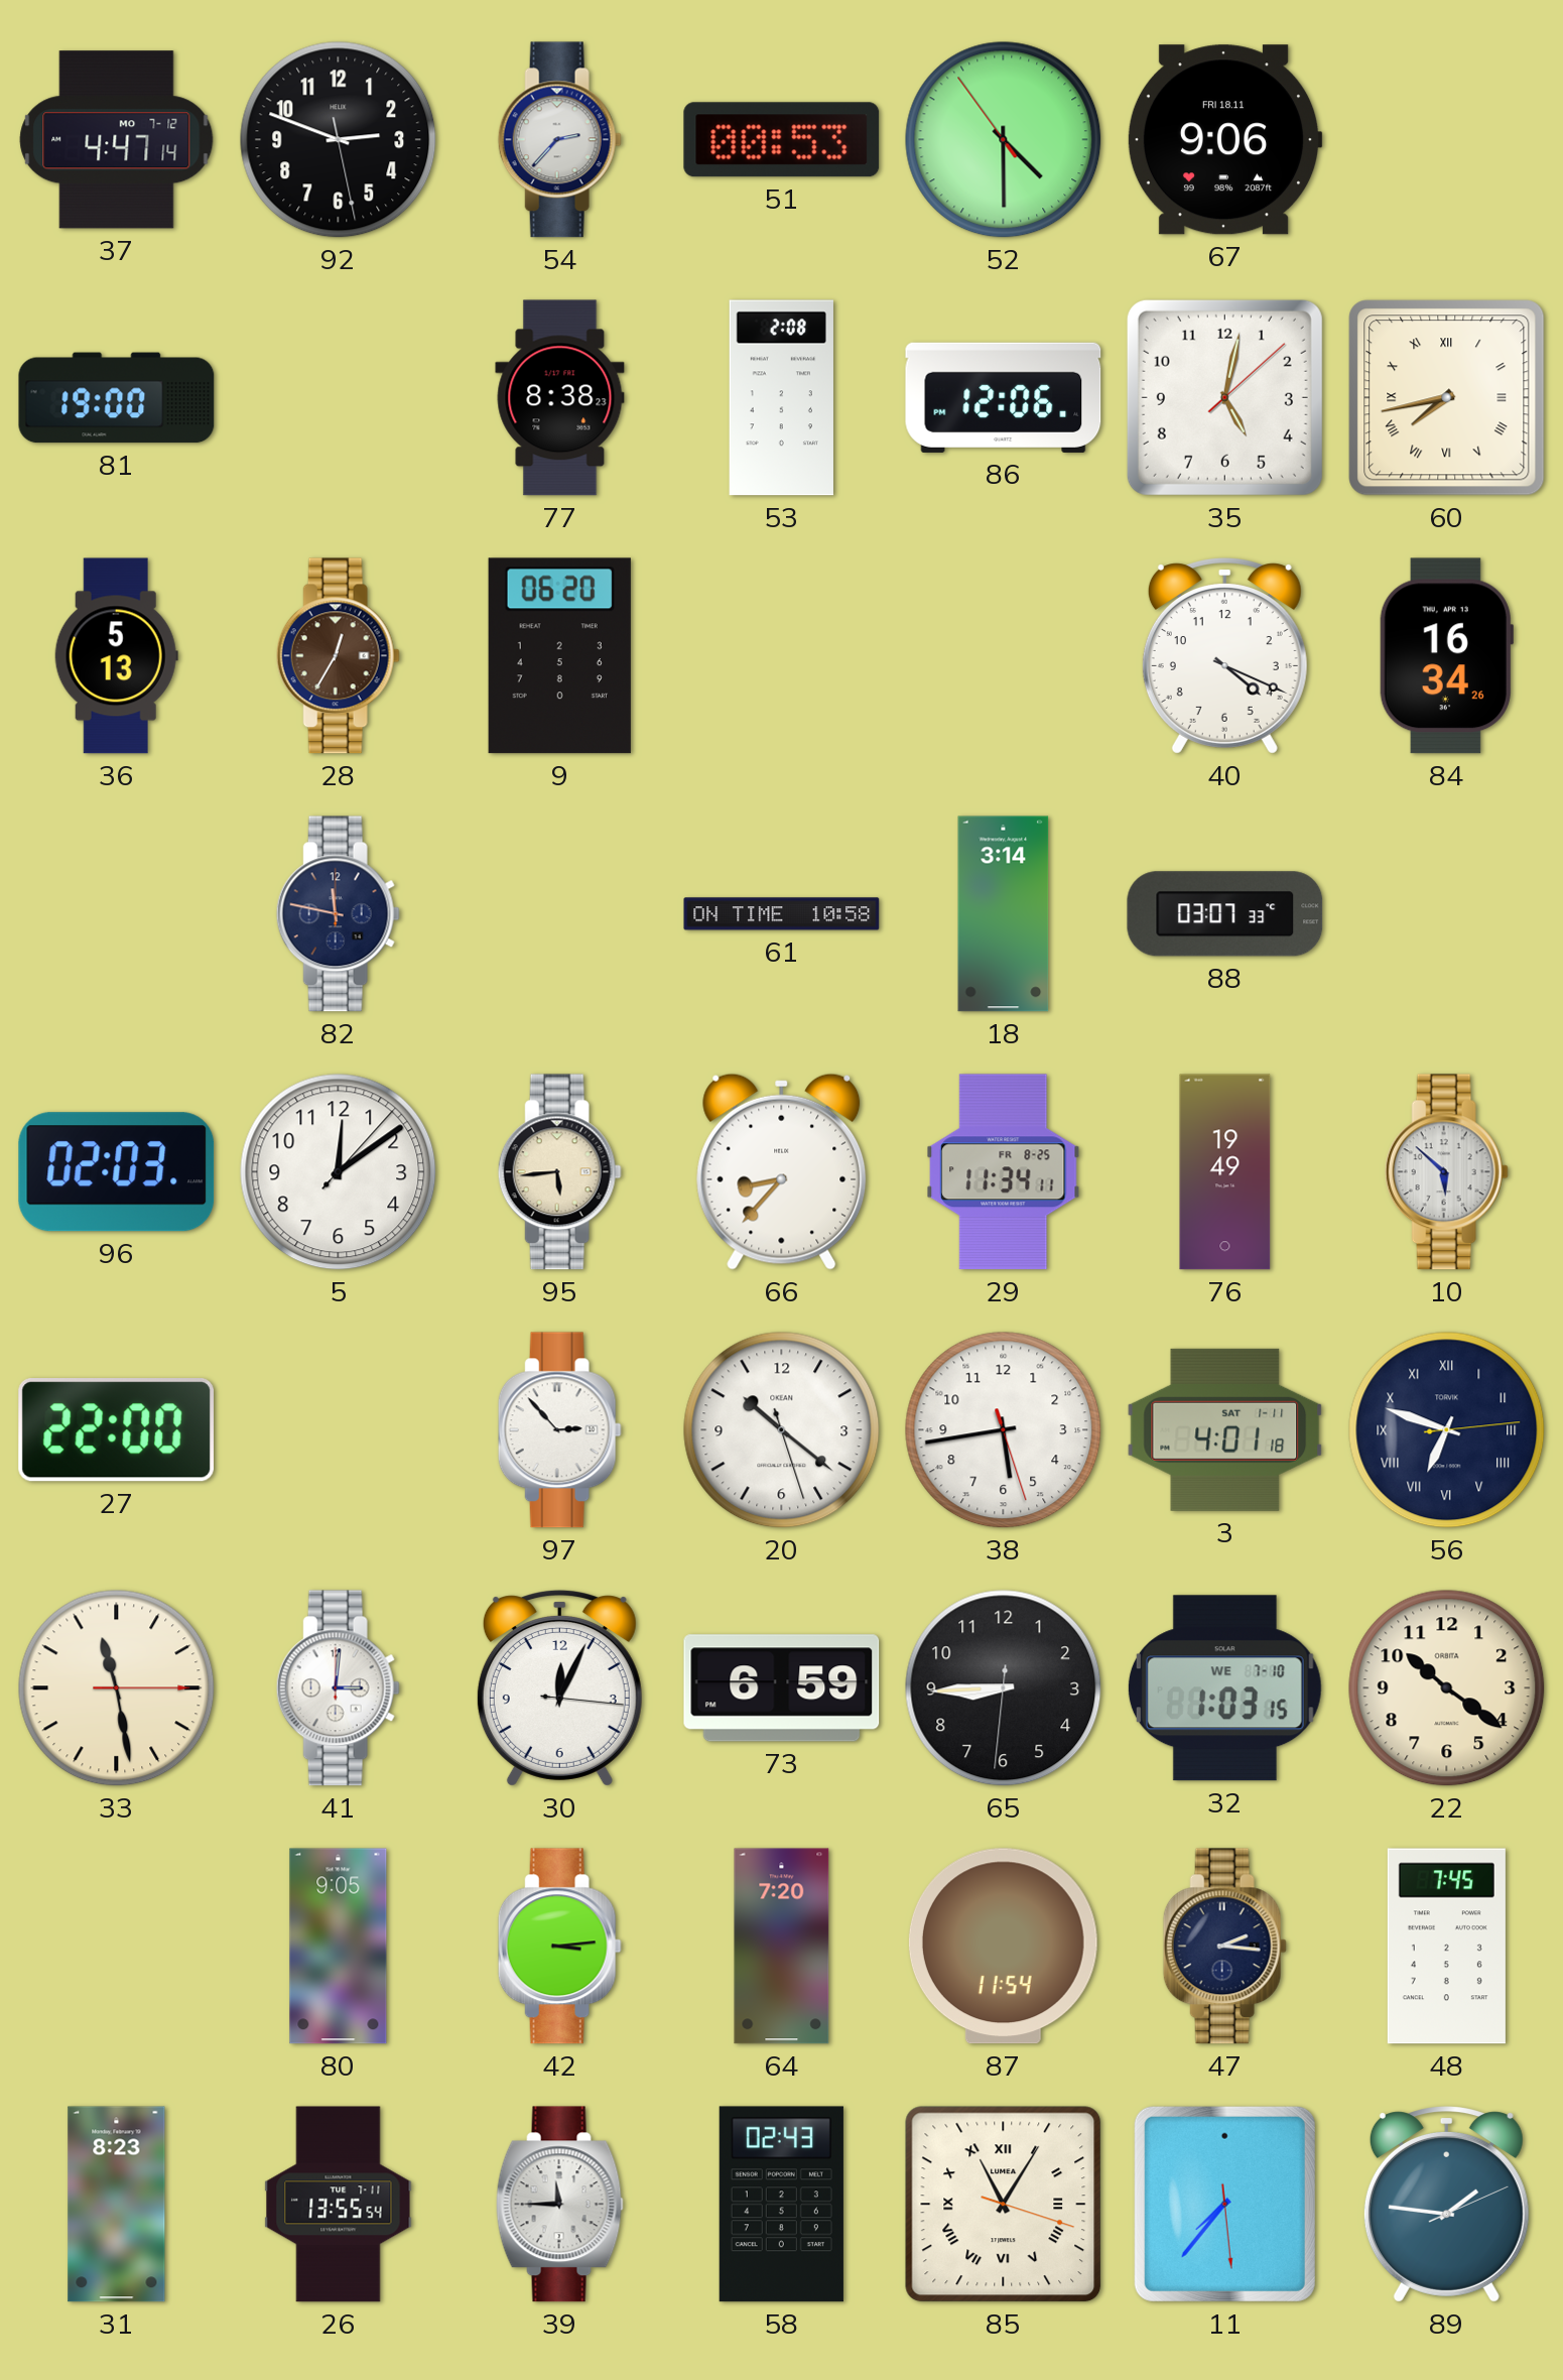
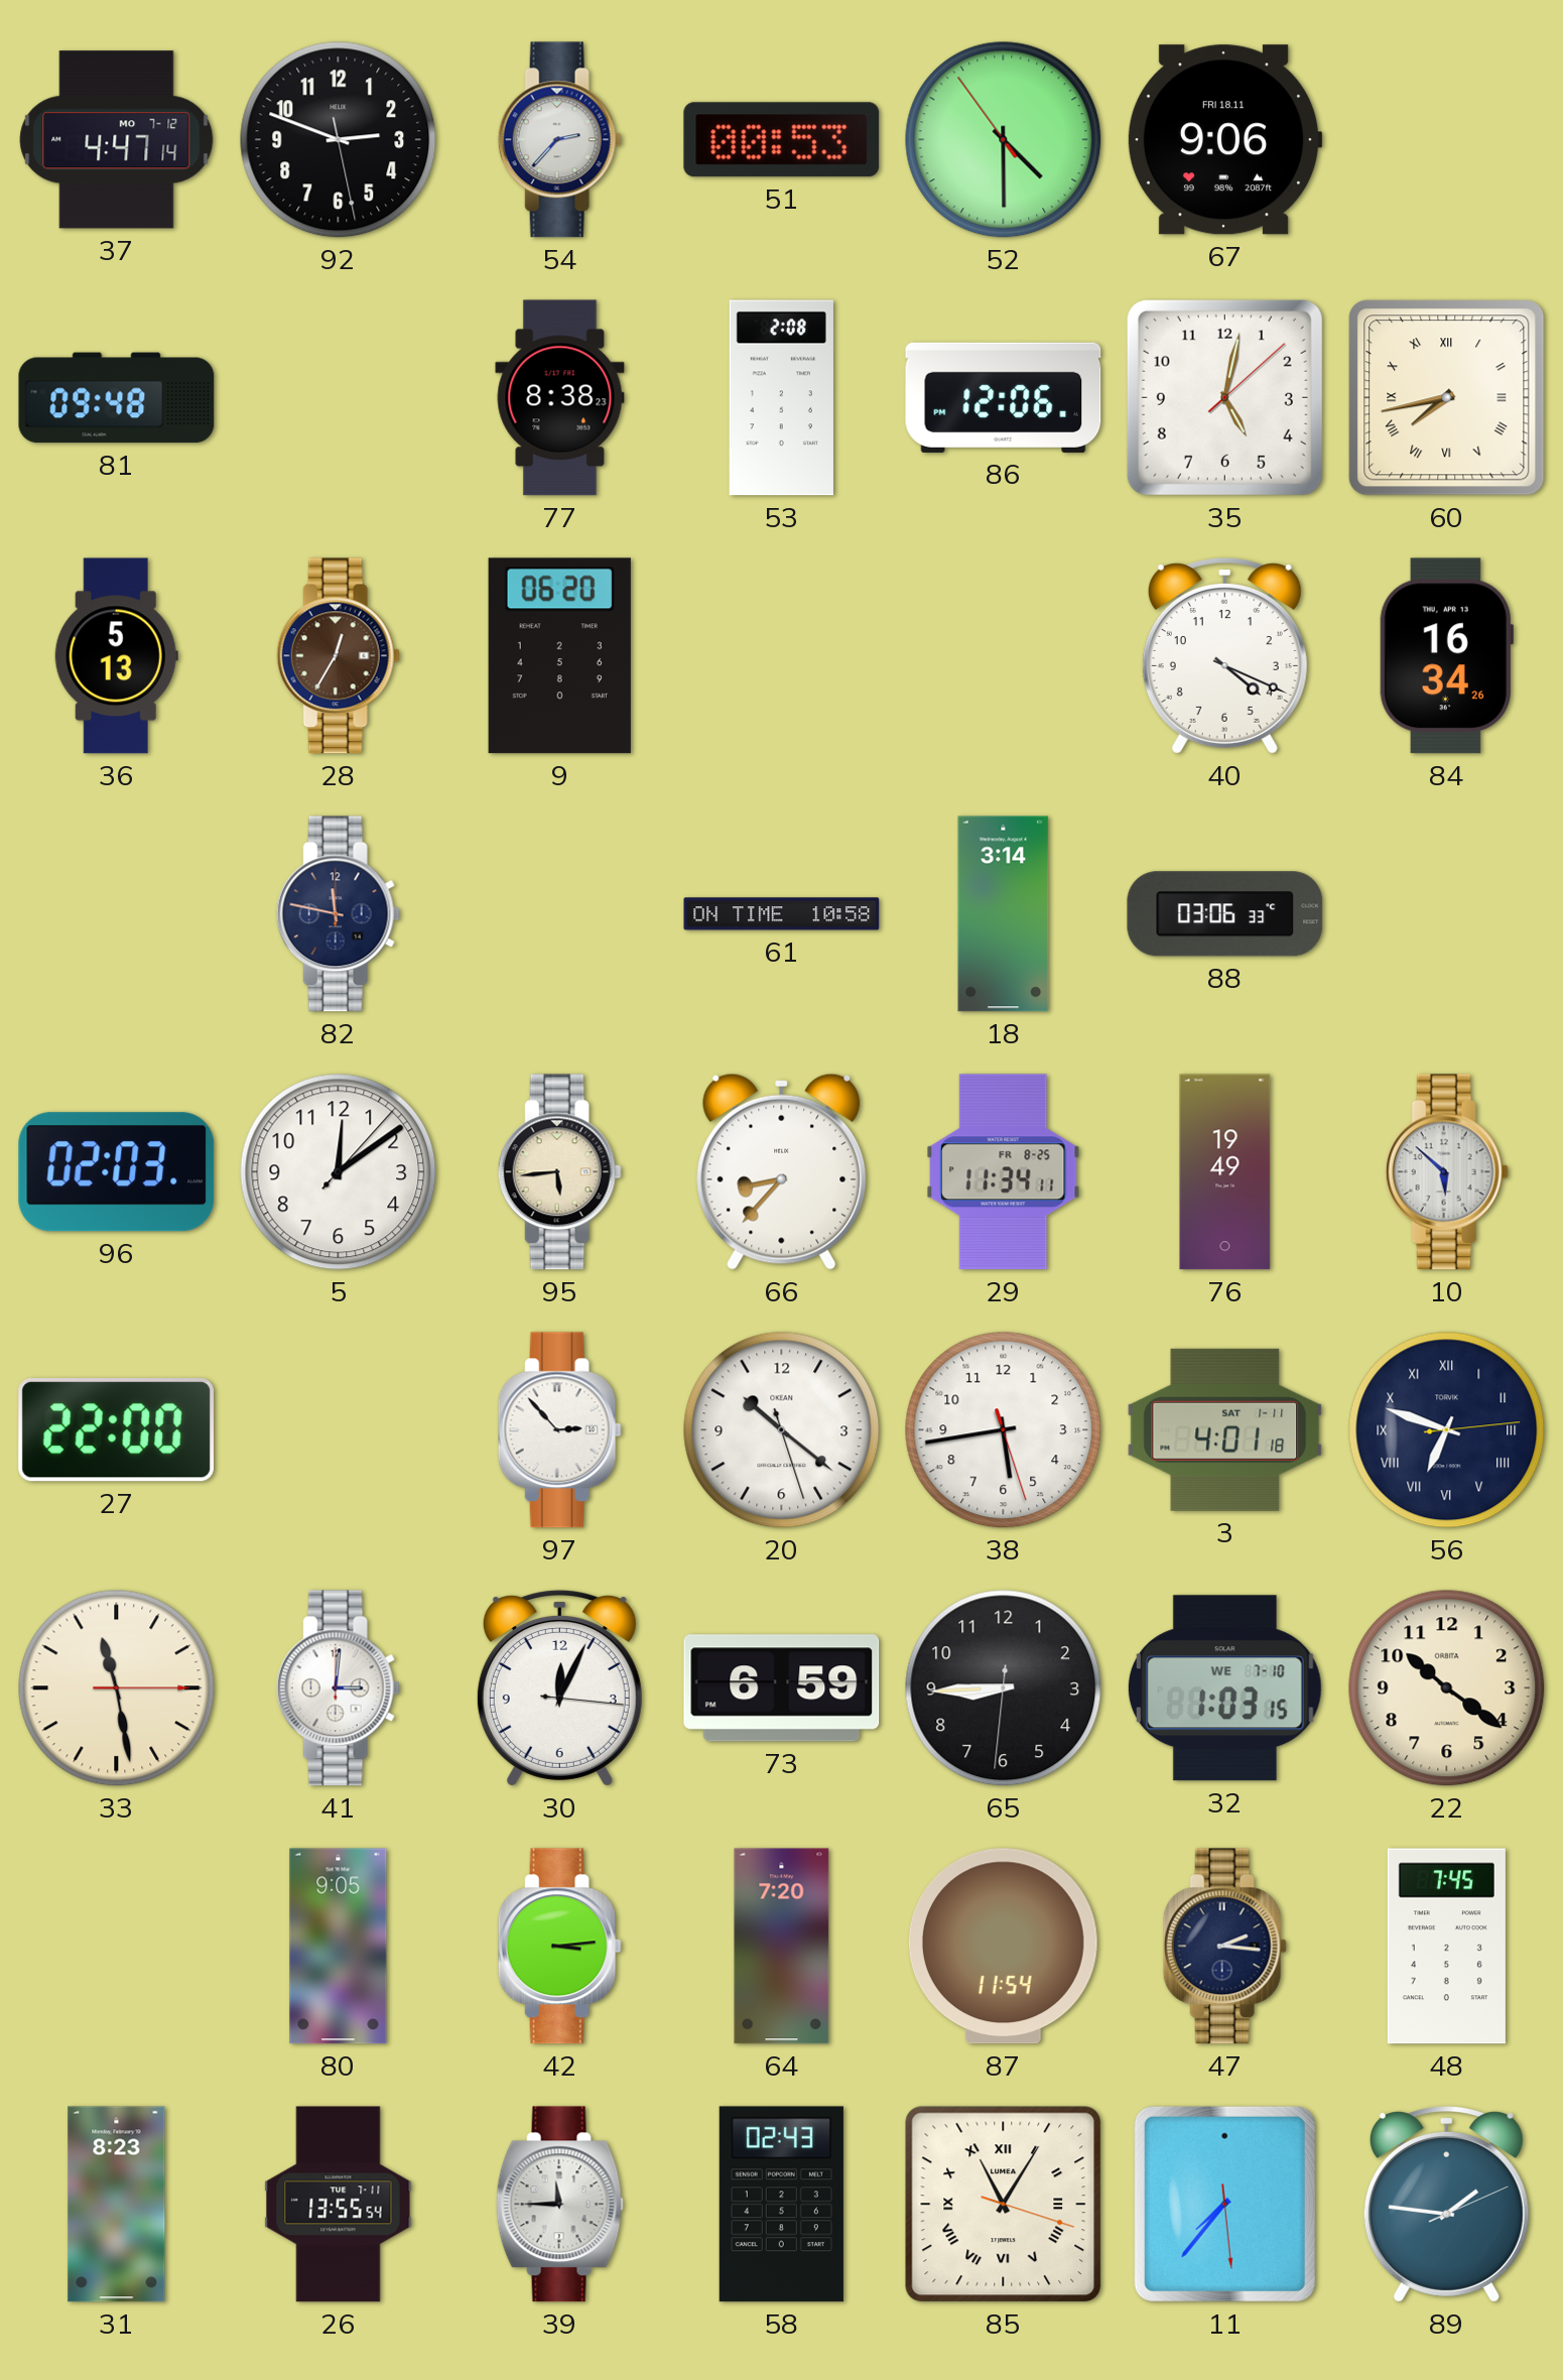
81: 19:00 -> 09:48 (117, 398)
88: 03:07 -> 03:06 (1225, 914)
